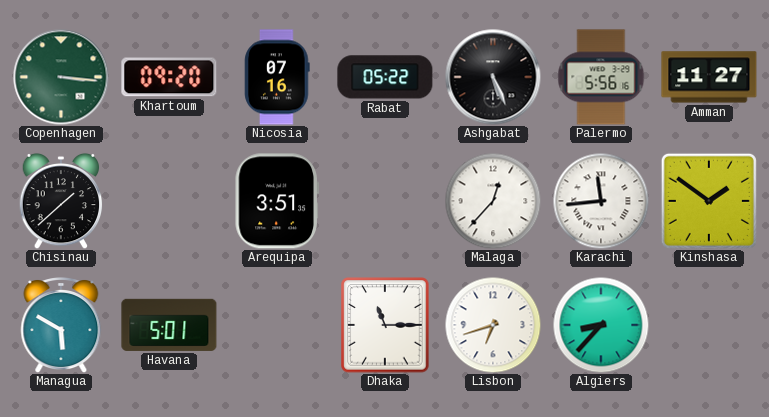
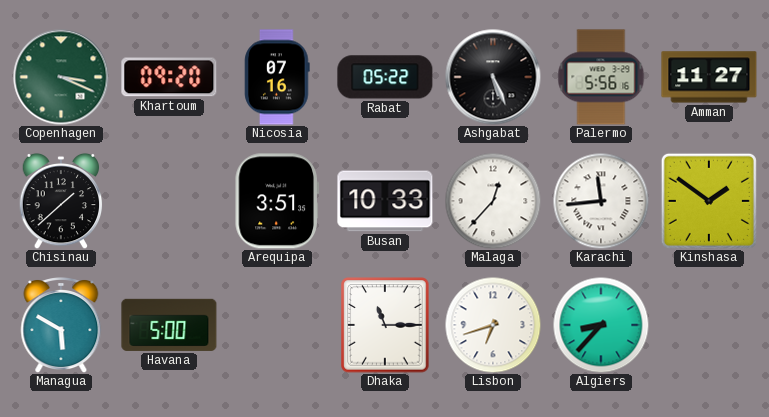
Copenhagen: 3:16 -> 3:19 (61, 77)
Busan: none -> 10:33 (385, 201)
Havana: 5:01 -> 5:00 (169, 325)
